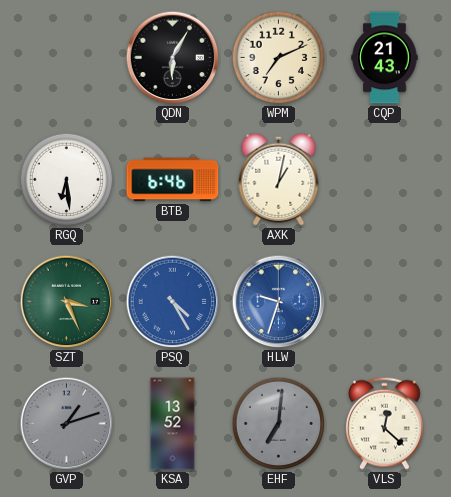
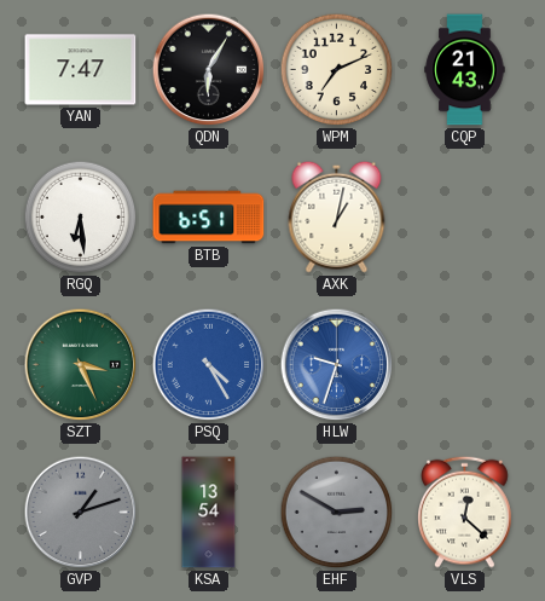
YAN: none -> 7:47 (81, 70)
BTB: 6:46 -> 6:51 (209, 218)
KSA: 13:52 -> 13:54 (209, 513)
EHF: 7:01 -> 2:50 (337, 513)
